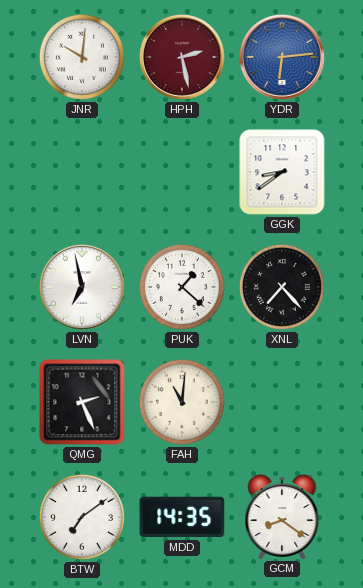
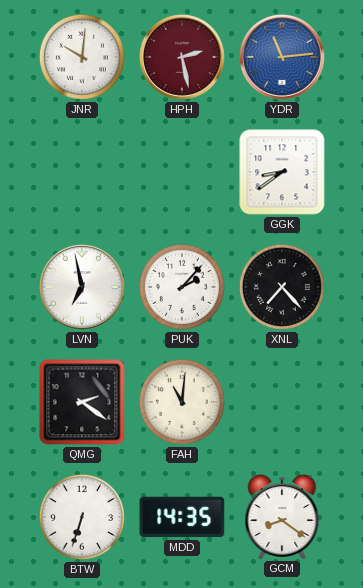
YDR: 6:14 -> 11:14 (282, 57)
PUK: 1:22 -> 2:07 (182, 287)
QMG: 2:26 -> 2:21 (82, 402)
BTW: 7:09 -> 6:33 (82, 517)
